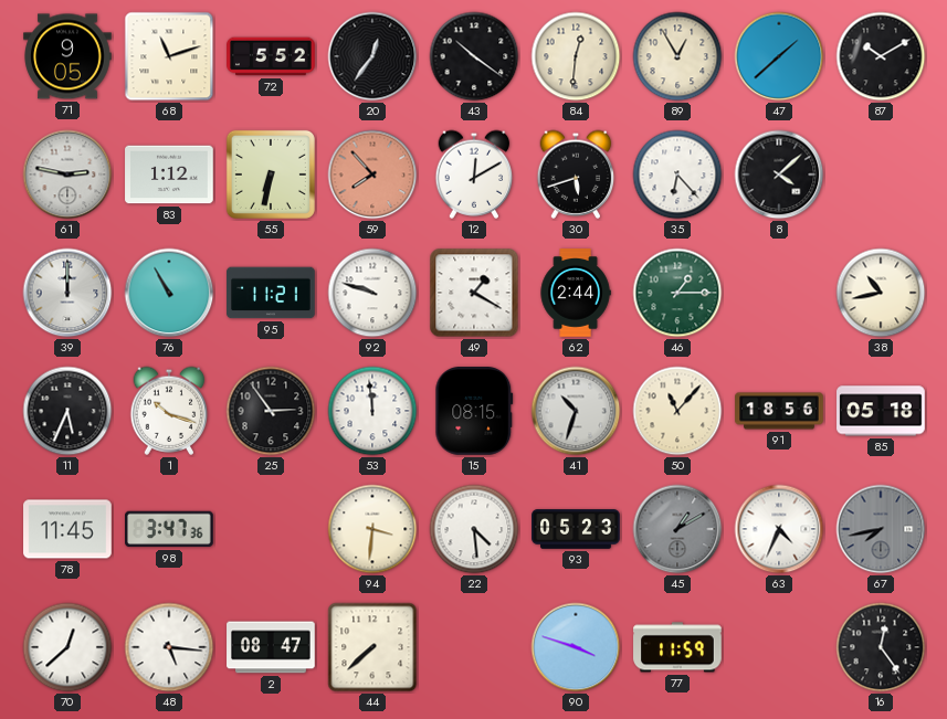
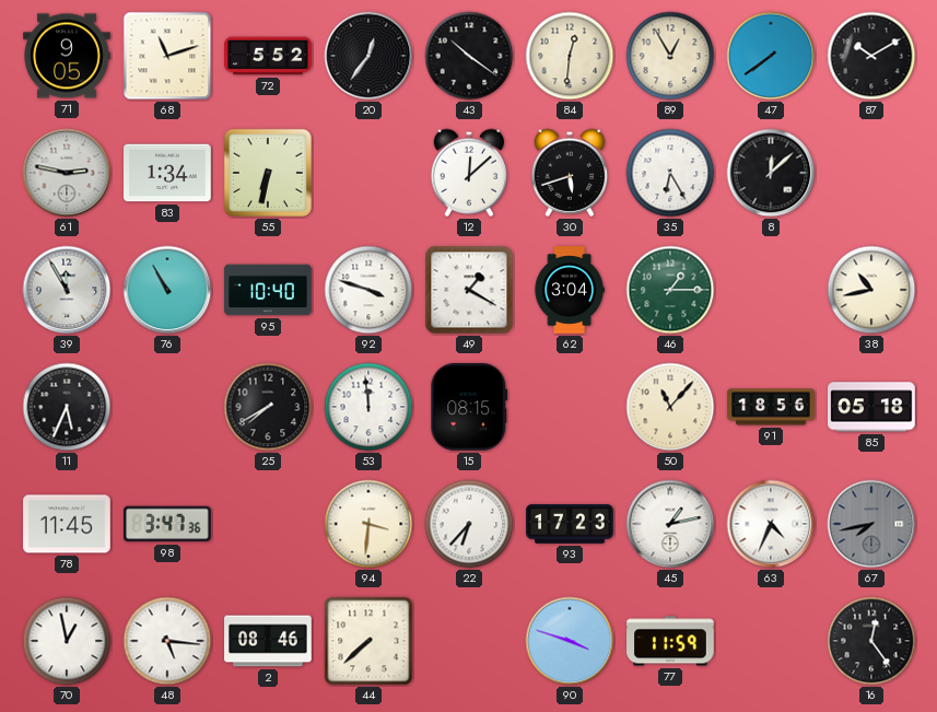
47: 1:38 -> 7:39 (771, 56)
83: 1:12 -> 1:34 (167, 173)
59: 7:53 -> none (372, 175)
12: 12:10 -> 12:08 (469, 173)
35: 6:23 -> 6:25 (670, 173)
8: 4:08 -> 12:08 (771, 173)
39: 12:00 -> 11:55 (67, 290)
95: 11:21 -> 10:40 (268, 290)
92: 9:48 -> 3:48 (368, 290)
62: 2:44 -> 3:04 (570, 290)
1: 10:18 -> none (169, 411)
25: 2:54 -> 7:40 (268, 407)
41: 10:33 -> none (576, 411)
22: 4:29 -> 6:37 (469, 524)
93: 05:23 -> 17:23 (570, 524)
45: 1:10 -> 1:13 (670, 524)
45 dial: grey -> white (670, 524)
70: 12:38 -> 12:58 (67, 641)
2: 08:47 -> 08:46 (268, 641)
